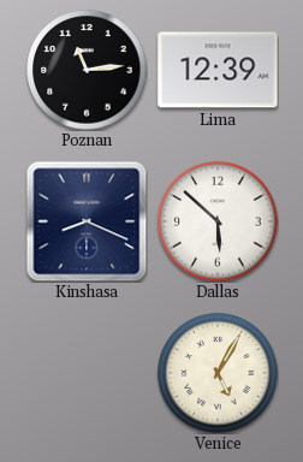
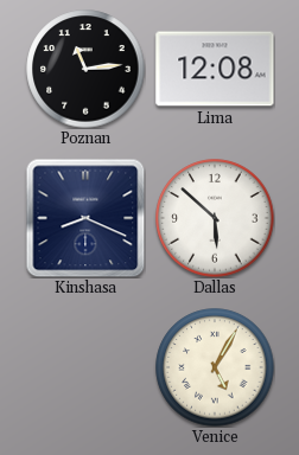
Lima: 12:39 -> 12:08 (215, 69)
